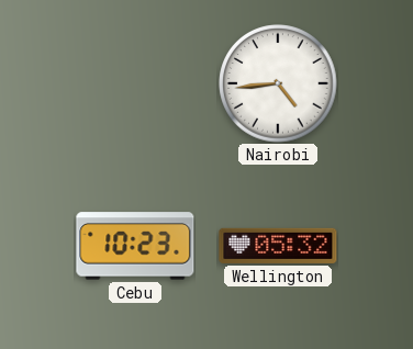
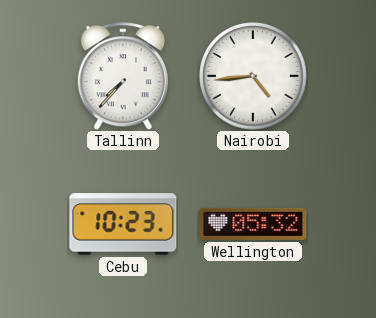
Tallinn: none -> 7:37 (123, 76)
